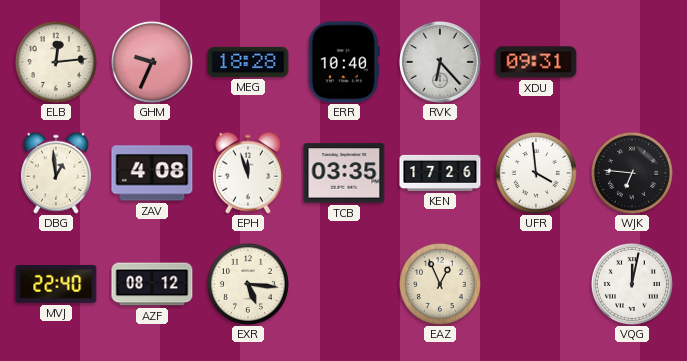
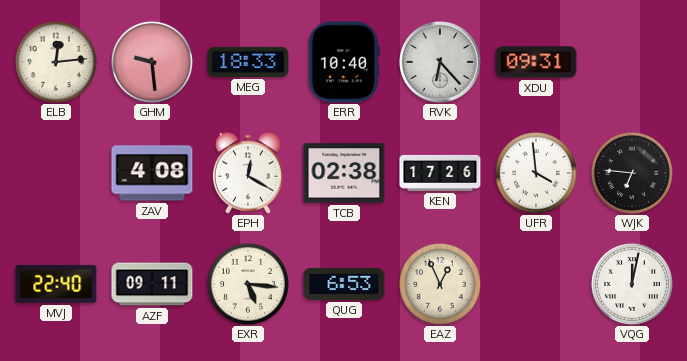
GHM: 9:34 -> 9:29 (152, 62)
MEG: 18:28 -> 18:33 (248, 62)
DBG: 12:59 -> none (56, 173)
EPH: 11:57 -> 12:20 (248, 173)
TCB: 03:35 -> 02:38 (344, 173)
AZF: 08:12 -> 09:11 (152, 284)
QUG: none -> 6:53 (344, 284)
